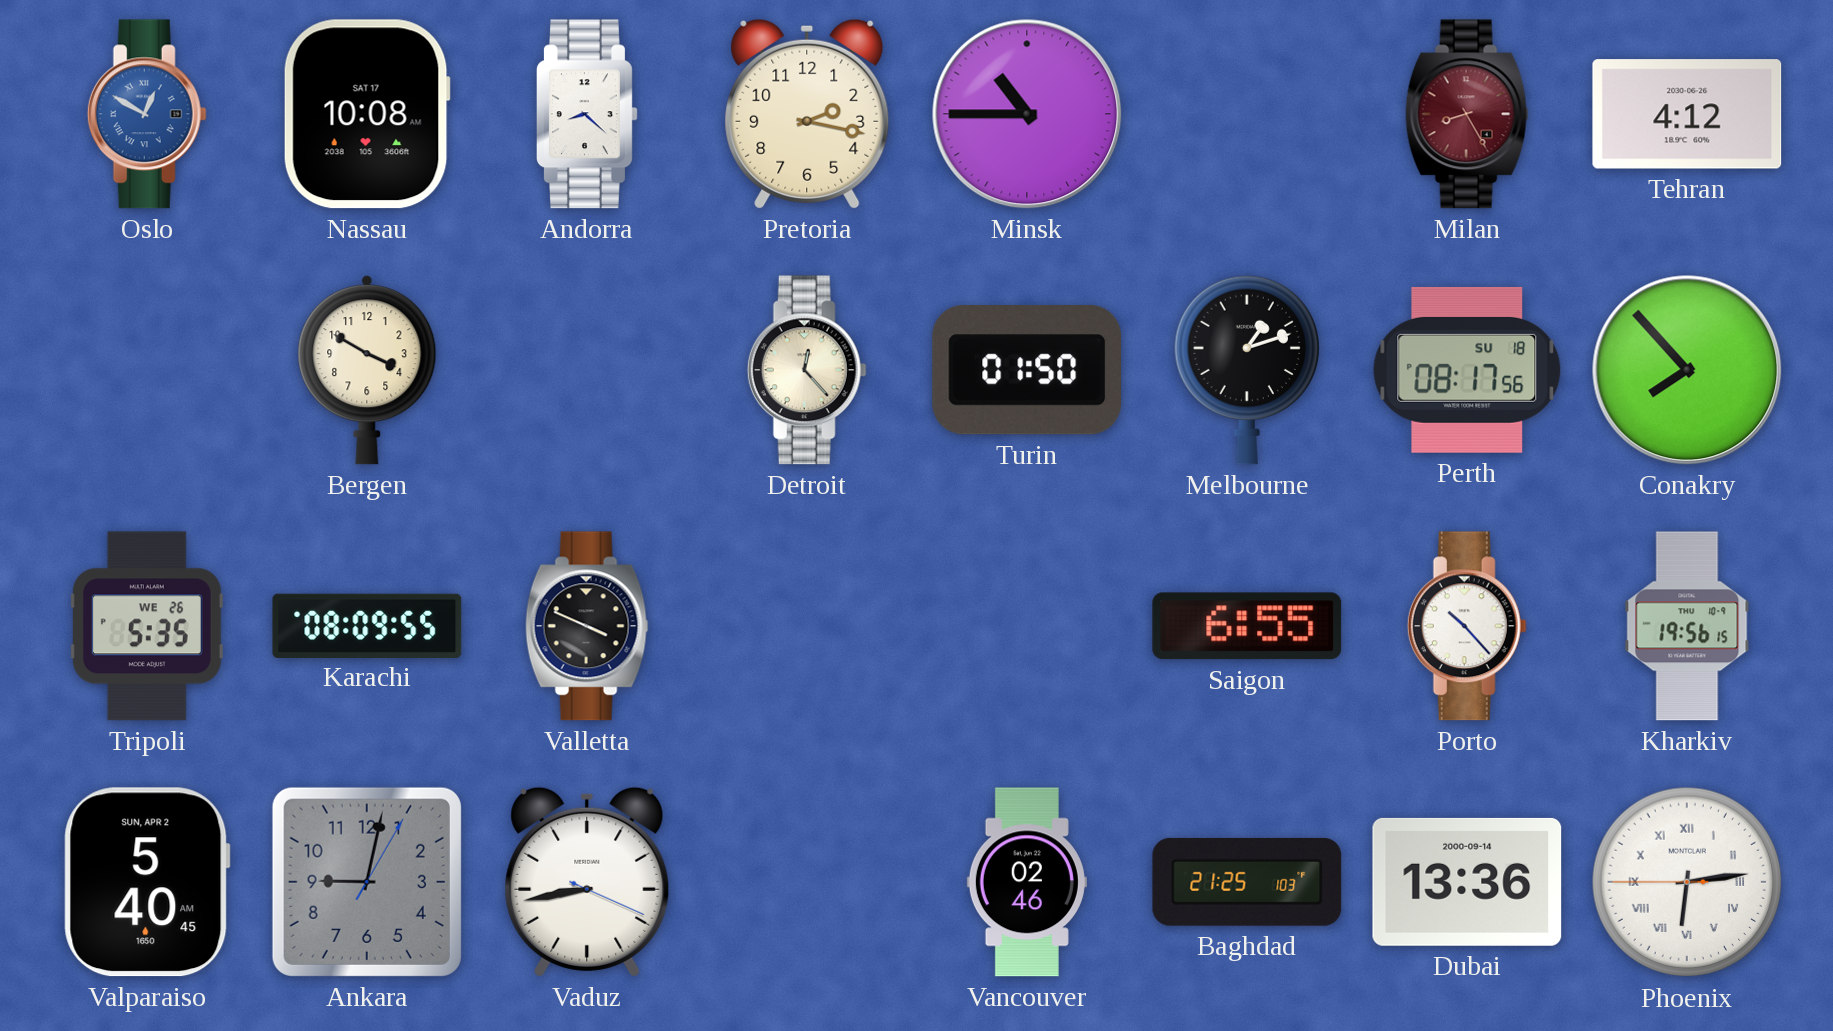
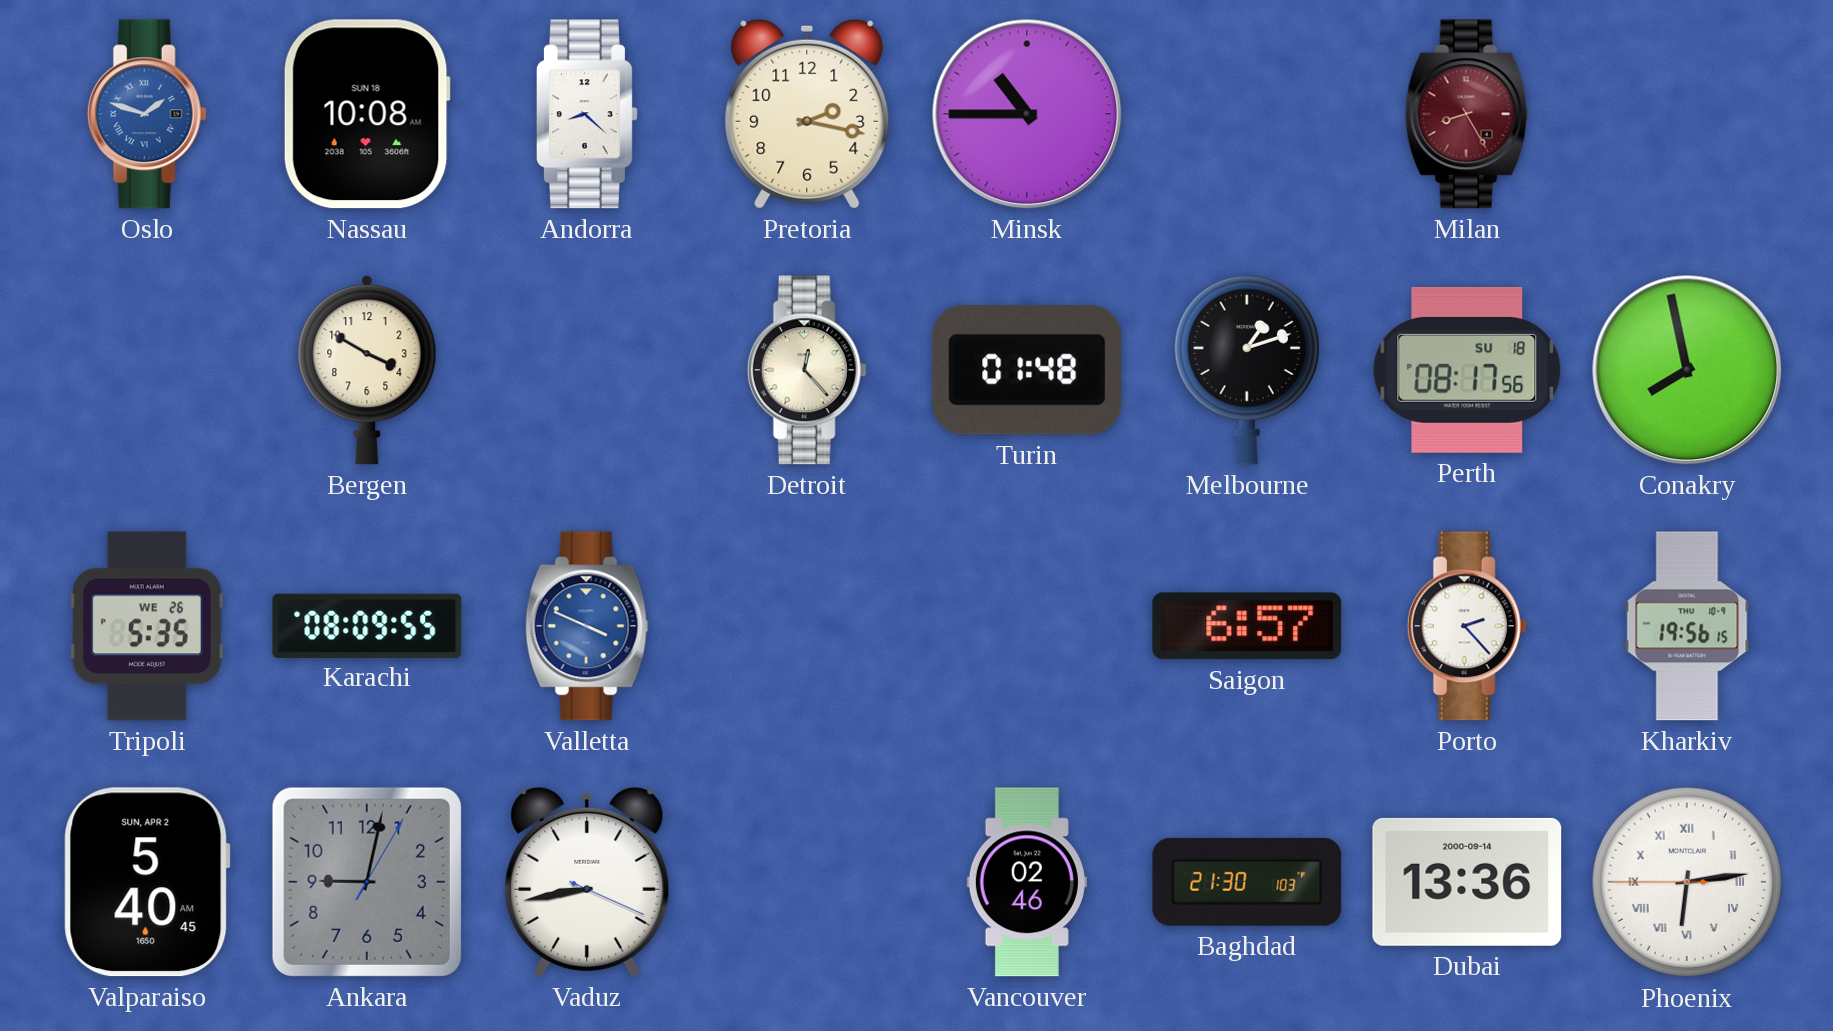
Oslo: 12:50 -> 1:48 (147, 114)
Nassau date: SAT 17 -> SUN 18 (367, 114)
Tehran: 4:12 -> none (1687, 114)
Turin: 01:50 -> 01:48 (1026, 371)
Conakry: 7:53 -> 7:58 (1687, 370)
Valletta dial: black -> blue (587, 626)
Saigon: 6:55 -> 6:57 (1247, 626)
Porto: 10:23 -> 2:23 (1467, 626)
Baghdad: 21:25 -> 21:30 (1247, 882)
